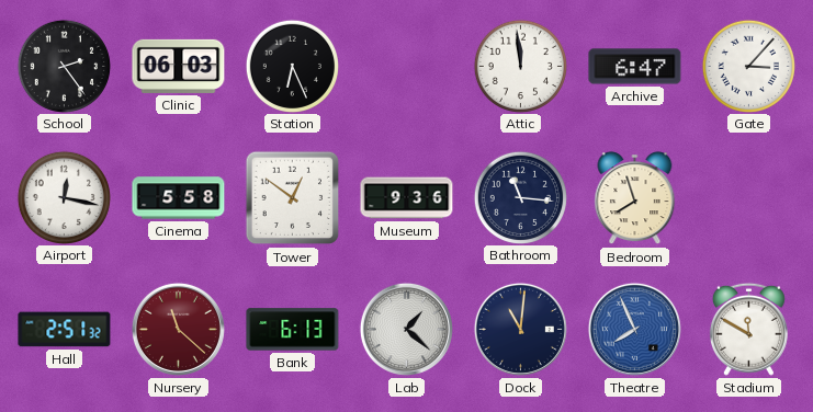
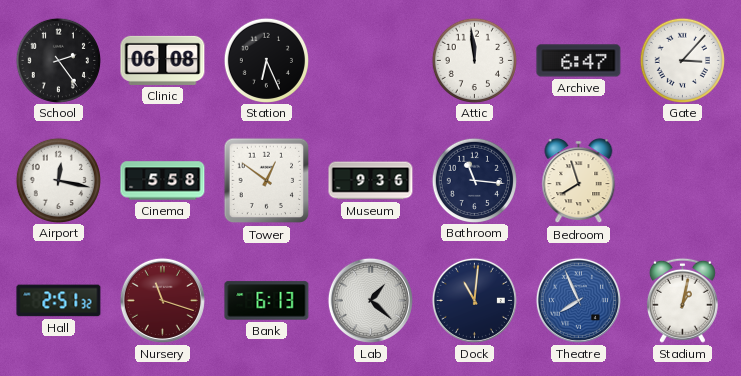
Clinic: 06:03 -> 06:08 (163, 60)
Nursery: 11:22 -> 11:18 (162, 300)
Stadium: 11:50 -> 1:02 (682, 300)
